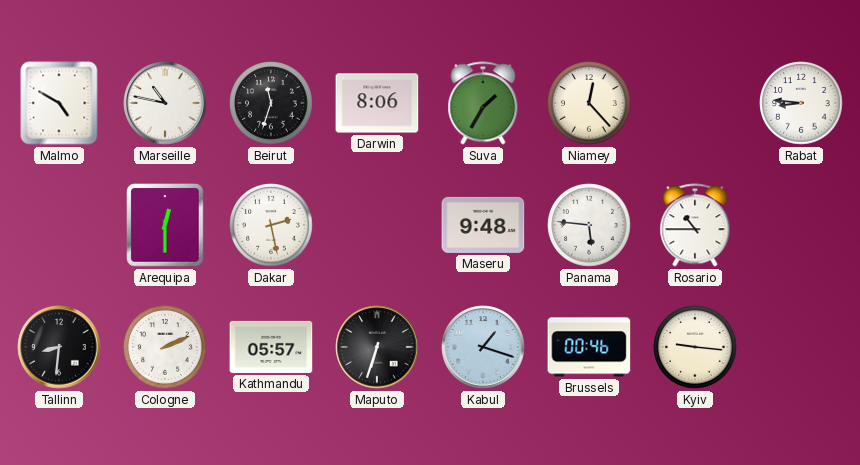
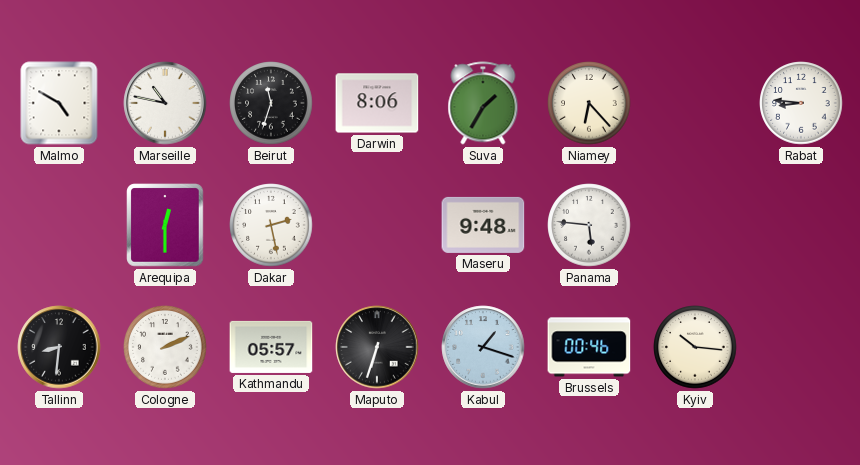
Niamey: 12:23 -> 6:23 (589, 103)
Rosario: 10:45 -> none (695, 225)
Kyiv: 9:16 -> 10:16 (695, 347)
